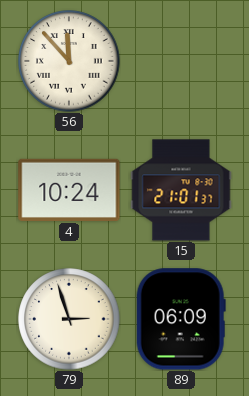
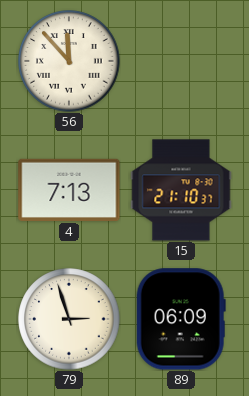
4: 10:24 -> 7:13 (69, 190)
15: 21:01 -> 21:10 (181, 190)
